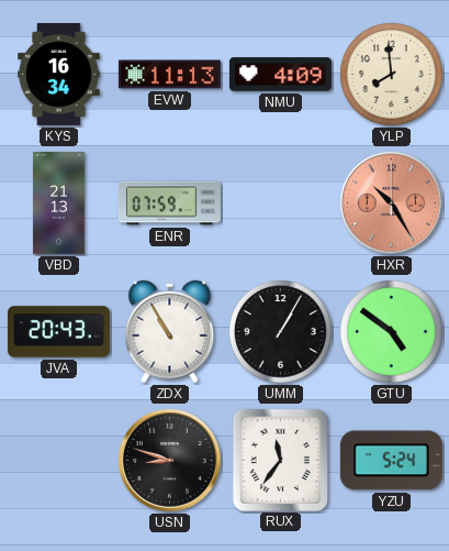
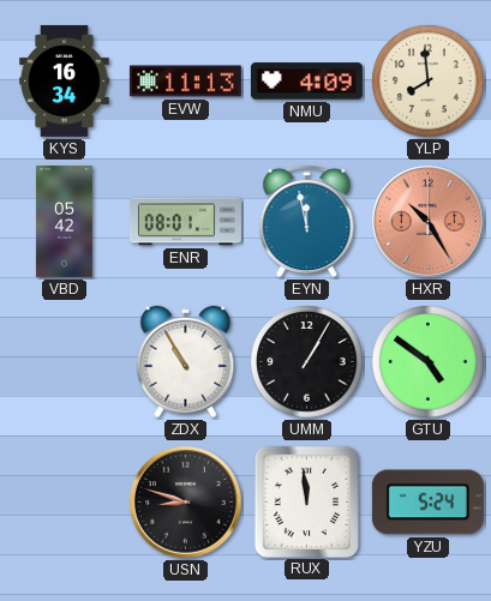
VBD: 21:13 -> 05:42 (64, 221)
ENR: 07:59 -> 08:01 (185, 222)
EYN: none -> 11:58 (307, 221)
JVA: 20:43 -> none (58, 332)
RUX: 11:36 -> 11:59 (306, 501)
